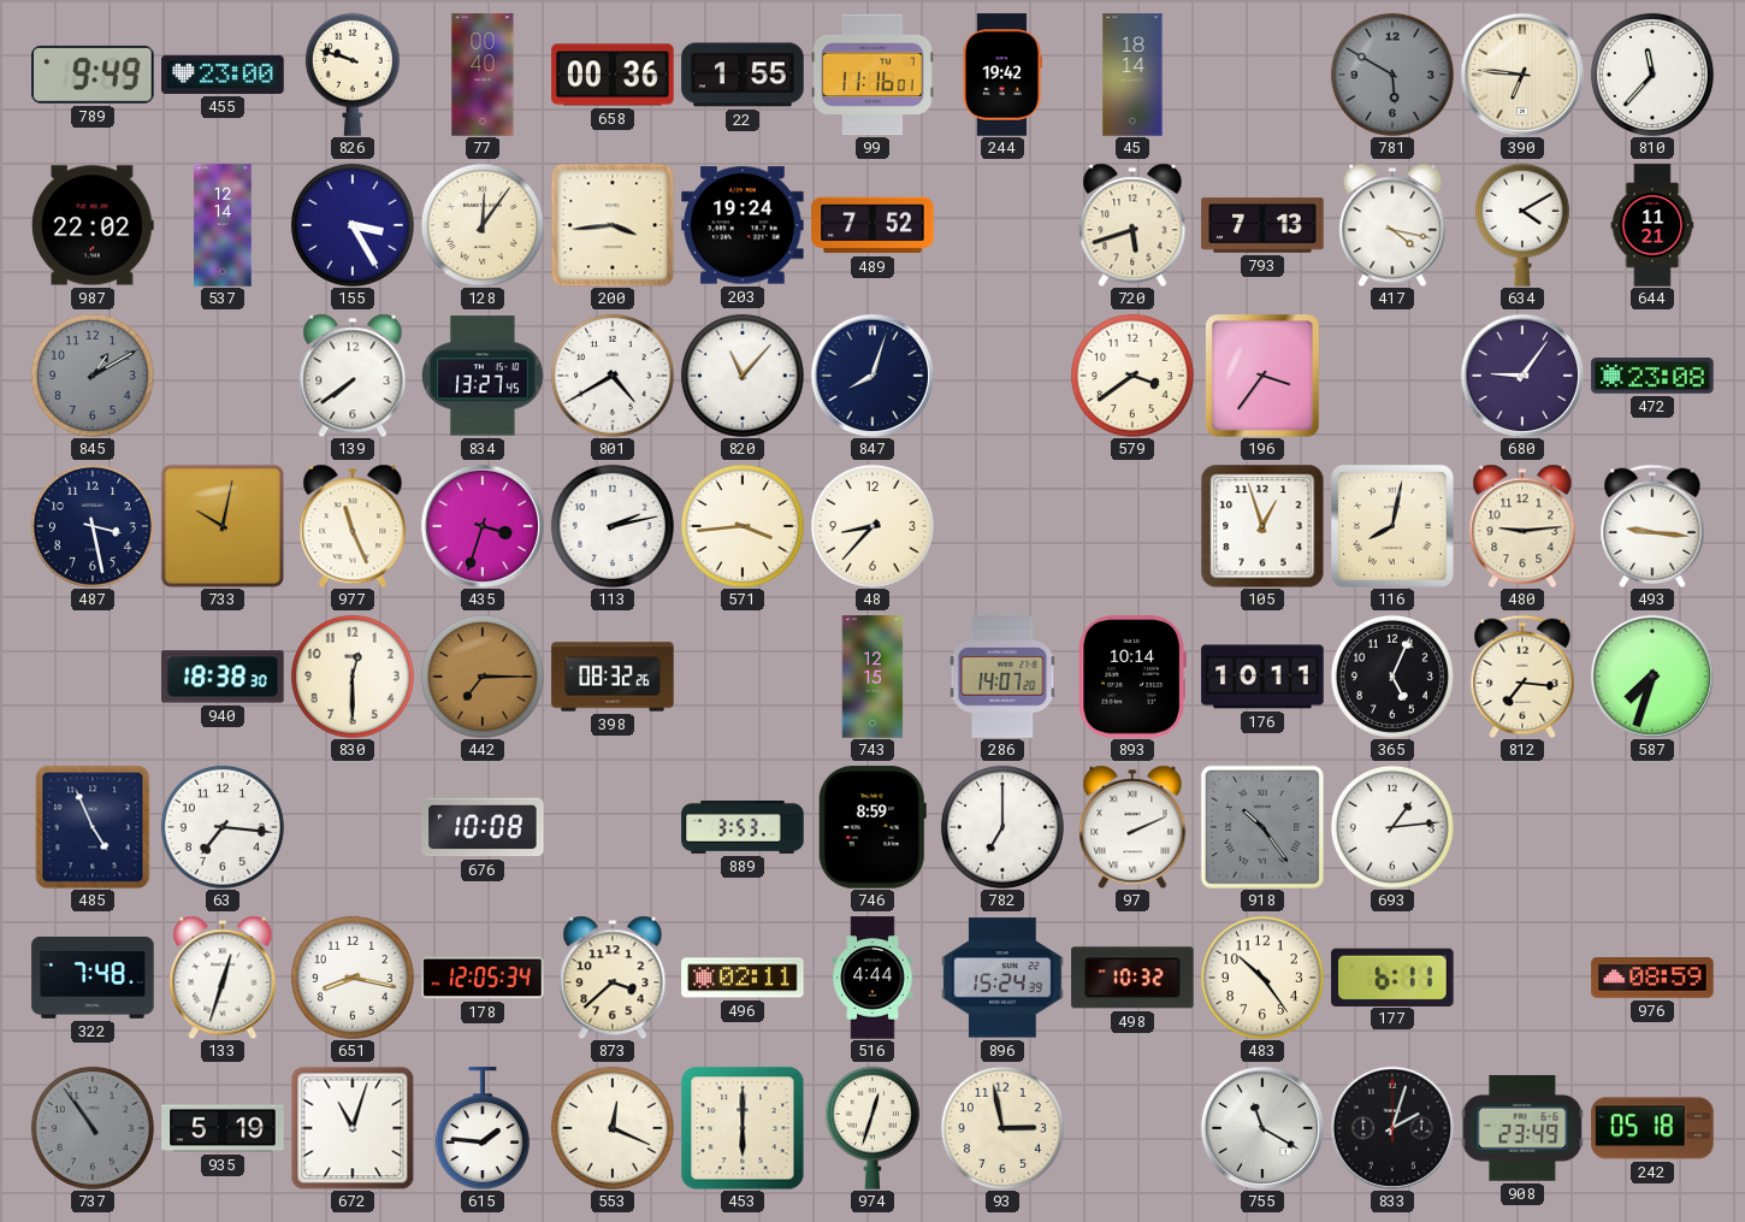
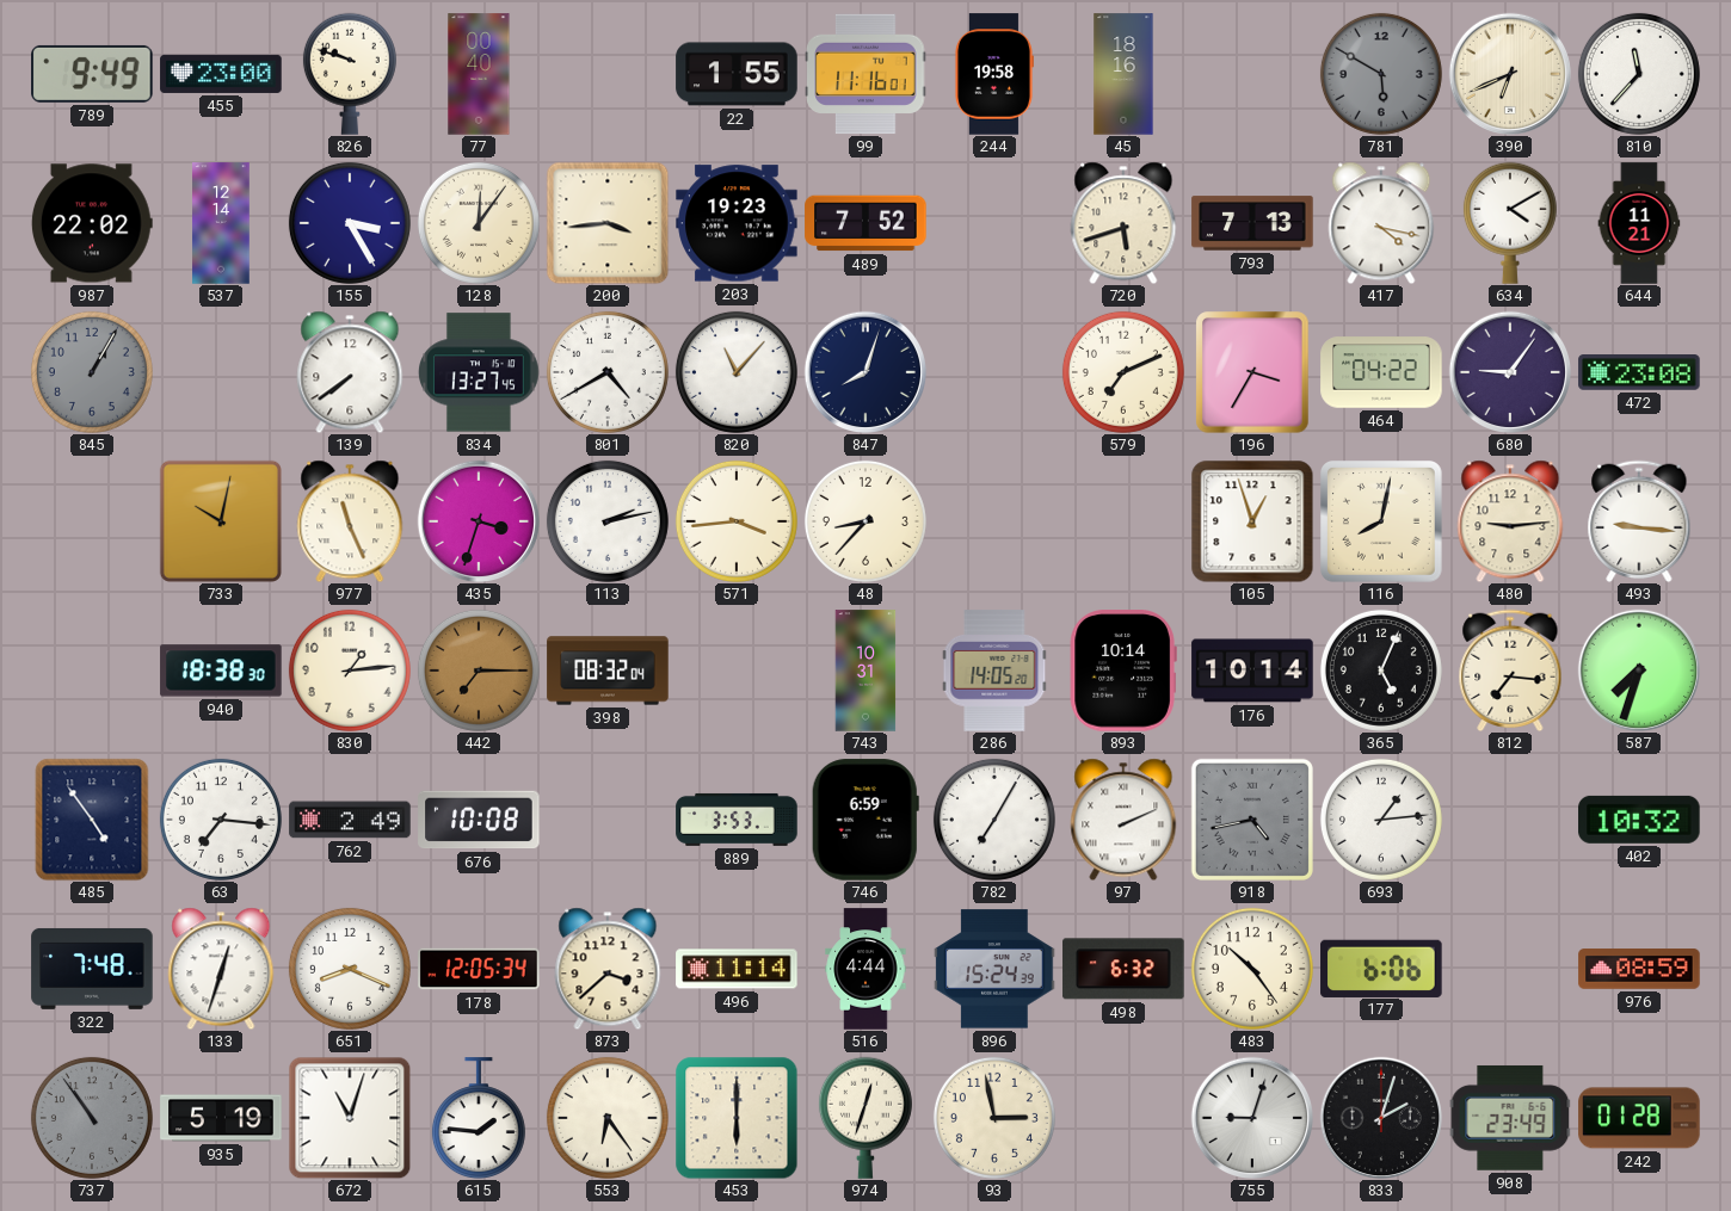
658: 00:36 -> none (613, 75)
244: 19:42 -> 19:58 (993, 74)
45: 18:14 -> 18:16 (1123, 74)
390: 6:46 -> 6:41 (1509, 73)
203: 19:24 -> 19:23 (737, 223)
845: 1:10 -> 1:05 (92, 372)
579: 3:39 -> 7:11 (1123, 372)
196: 3:36 -> 3:35 (1252, 372)
464: none -> 04:22 (1381, 372)
487: 3:28 -> none (93, 526)
830: 12:30 -> 1:14 (350, 671)
398: 08:32:26 -> 08:32:04 (608, 671)
743: 12:15 -> 10:31 (865, 671)
286: 14:07 -> 14:05 (994, 671)
176: 10:11 -> 10:14 (1252, 671)
485: 4:56 -> 4:54 (92, 820)
762: none -> 2:49 (350, 820)
746: 8:59 -> 6:59 (865, 820)
782: 7:00 -> 7:05 (994, 820)
918: 10:24 -> 4:43 (1252, 820)
402: none -> 10:32 (1639, 820)
651: 8:17 -> 8:19 (350, 969)
496: 02:11 -> 11:14 (737, 969)
498: 10:32 -> 6:32 (1123, 969)
177: 6:11 -> 6:06 (1381, 968)
553: 12:19 -> 6:24 (608, 1118)
755: 11:20 -> 9:03 (1251, 1117)
242: 05:18 -> 01:28 (1639, 1118)
